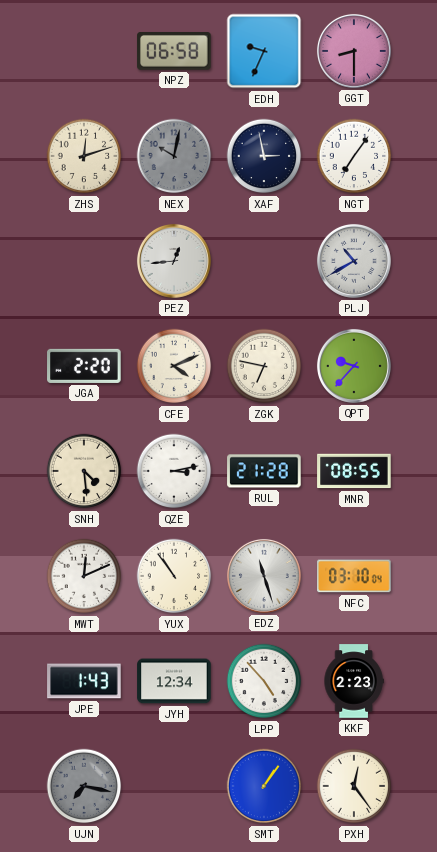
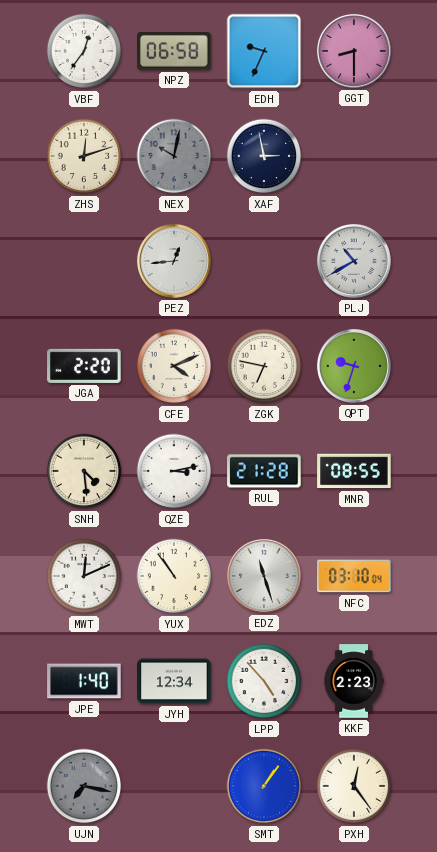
VBF: none -> 12:36 (84, 51)
NGT: 7:06 -> none (354, 156)
QPT: 9:37 -> 9:33 (354, 366)
JPE: 1:43 -> 1:40 (84, 681)
